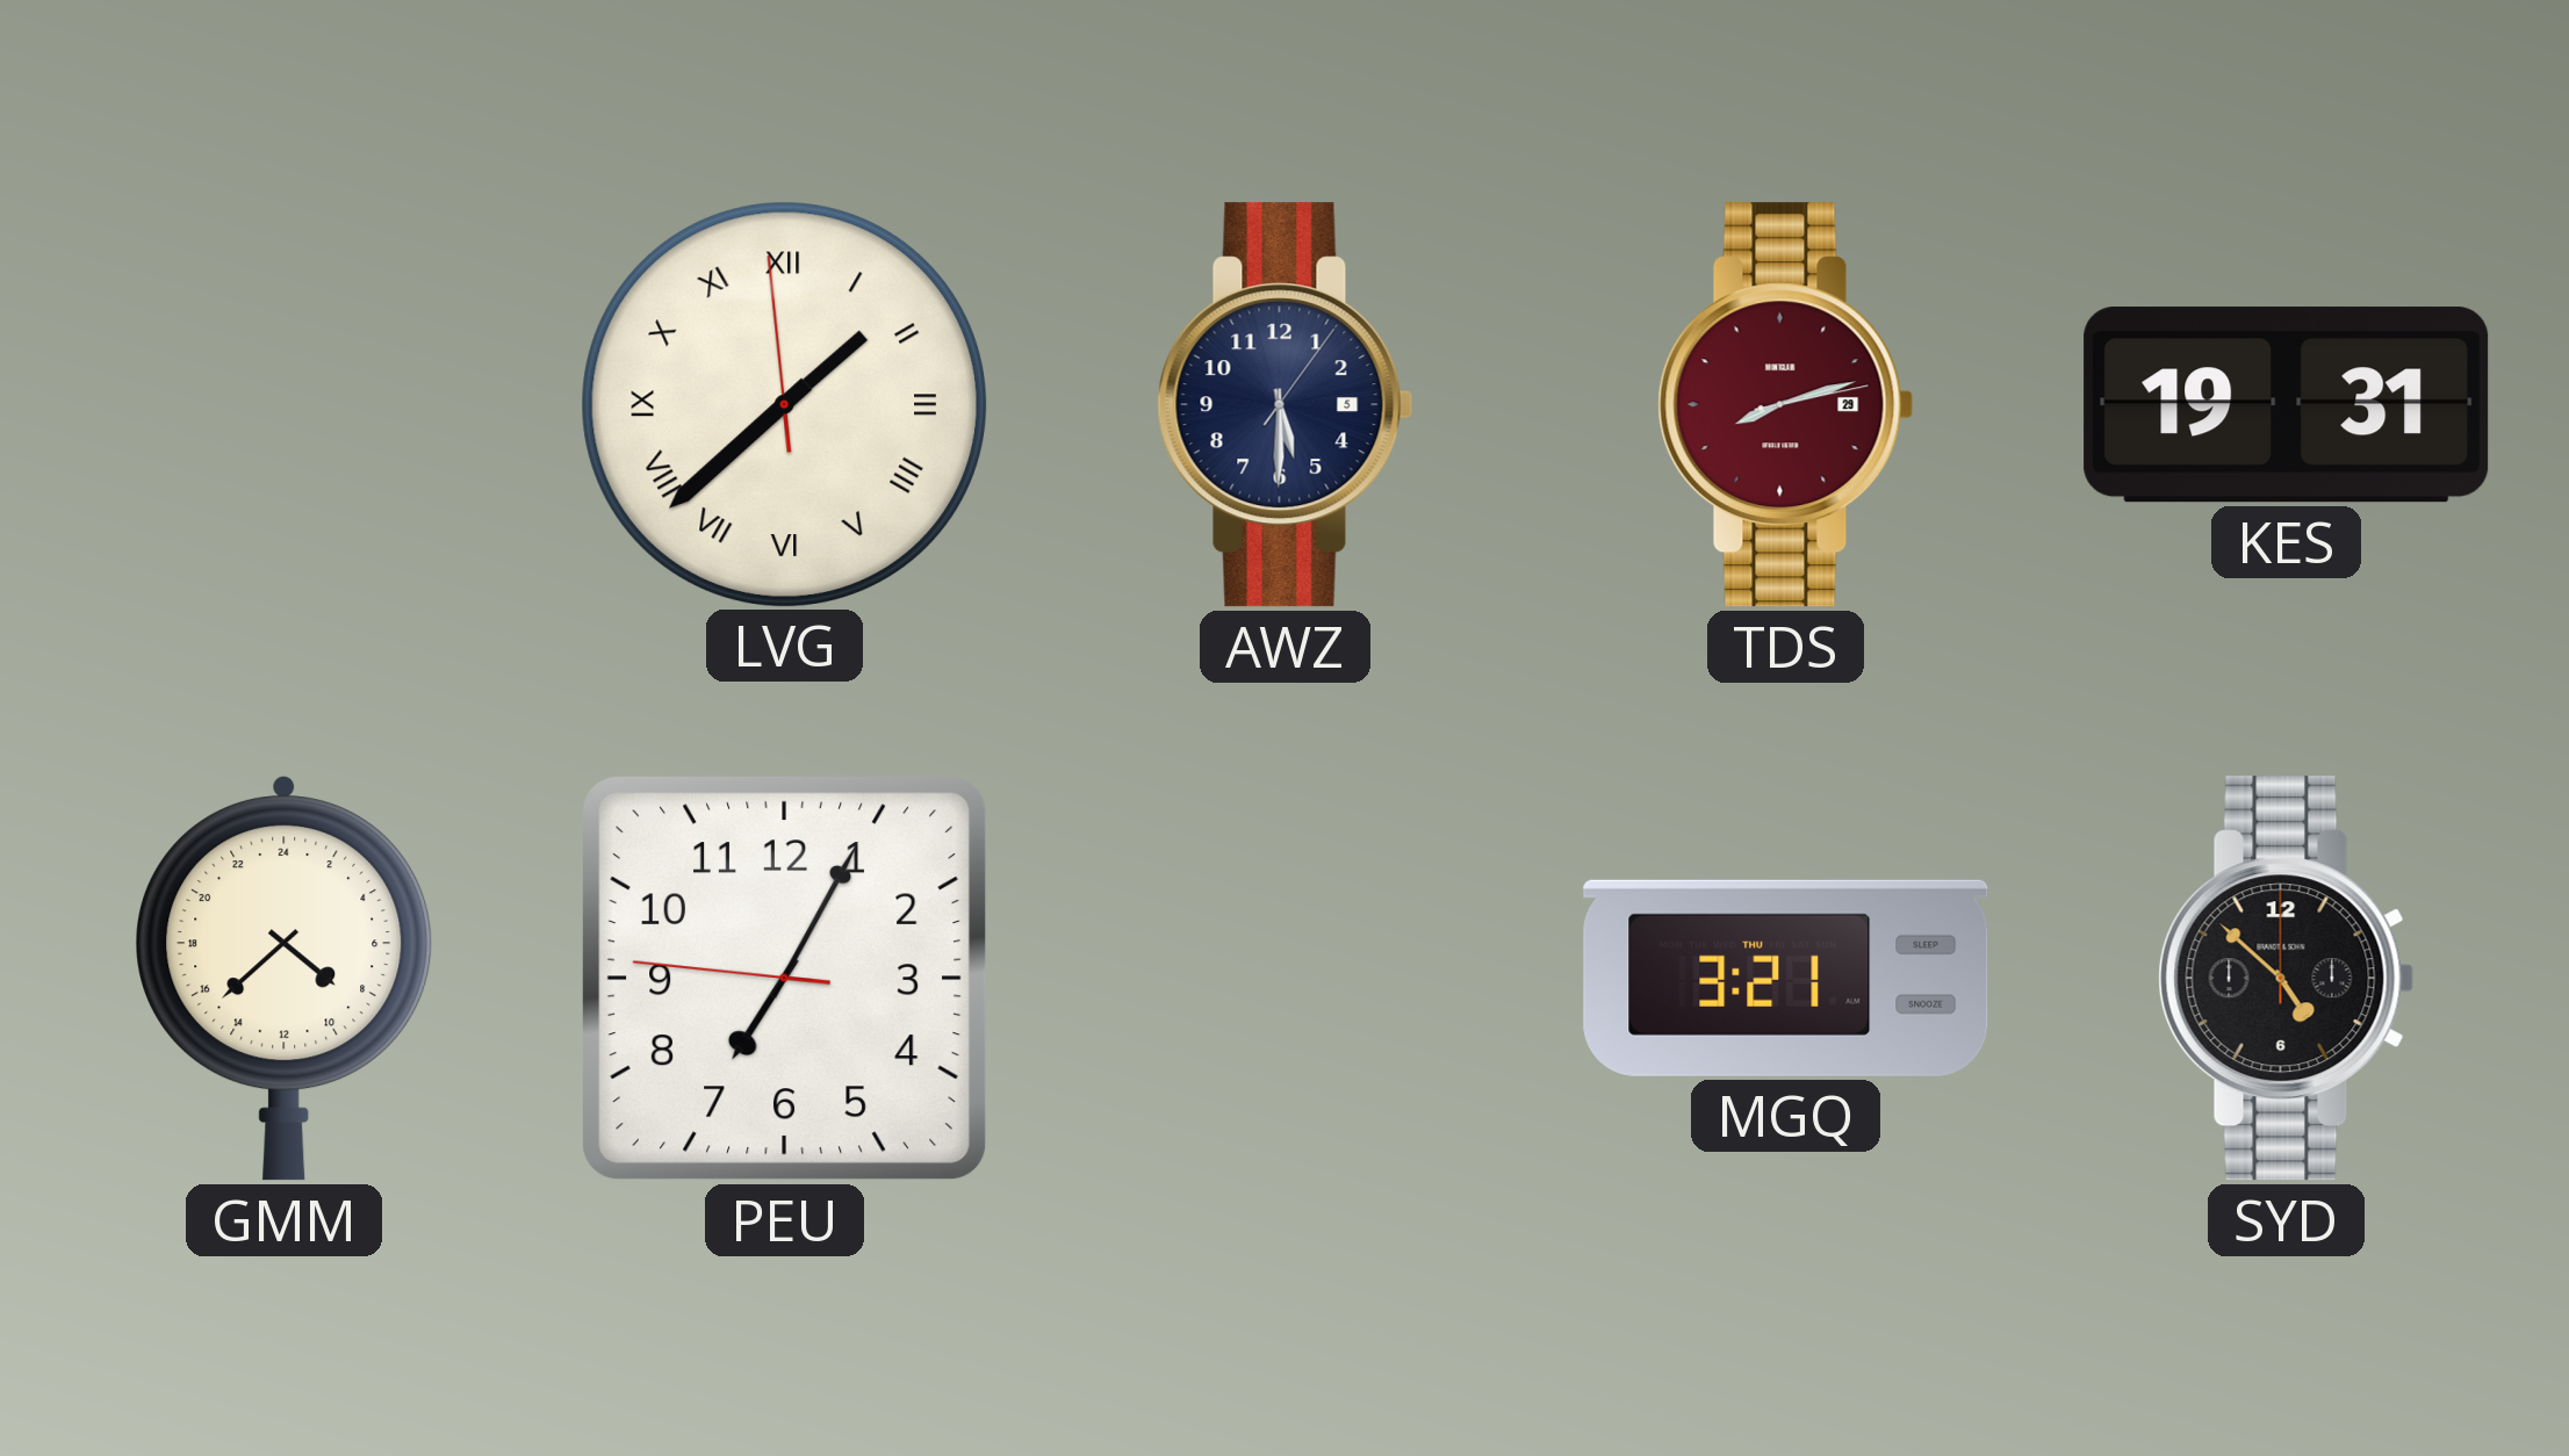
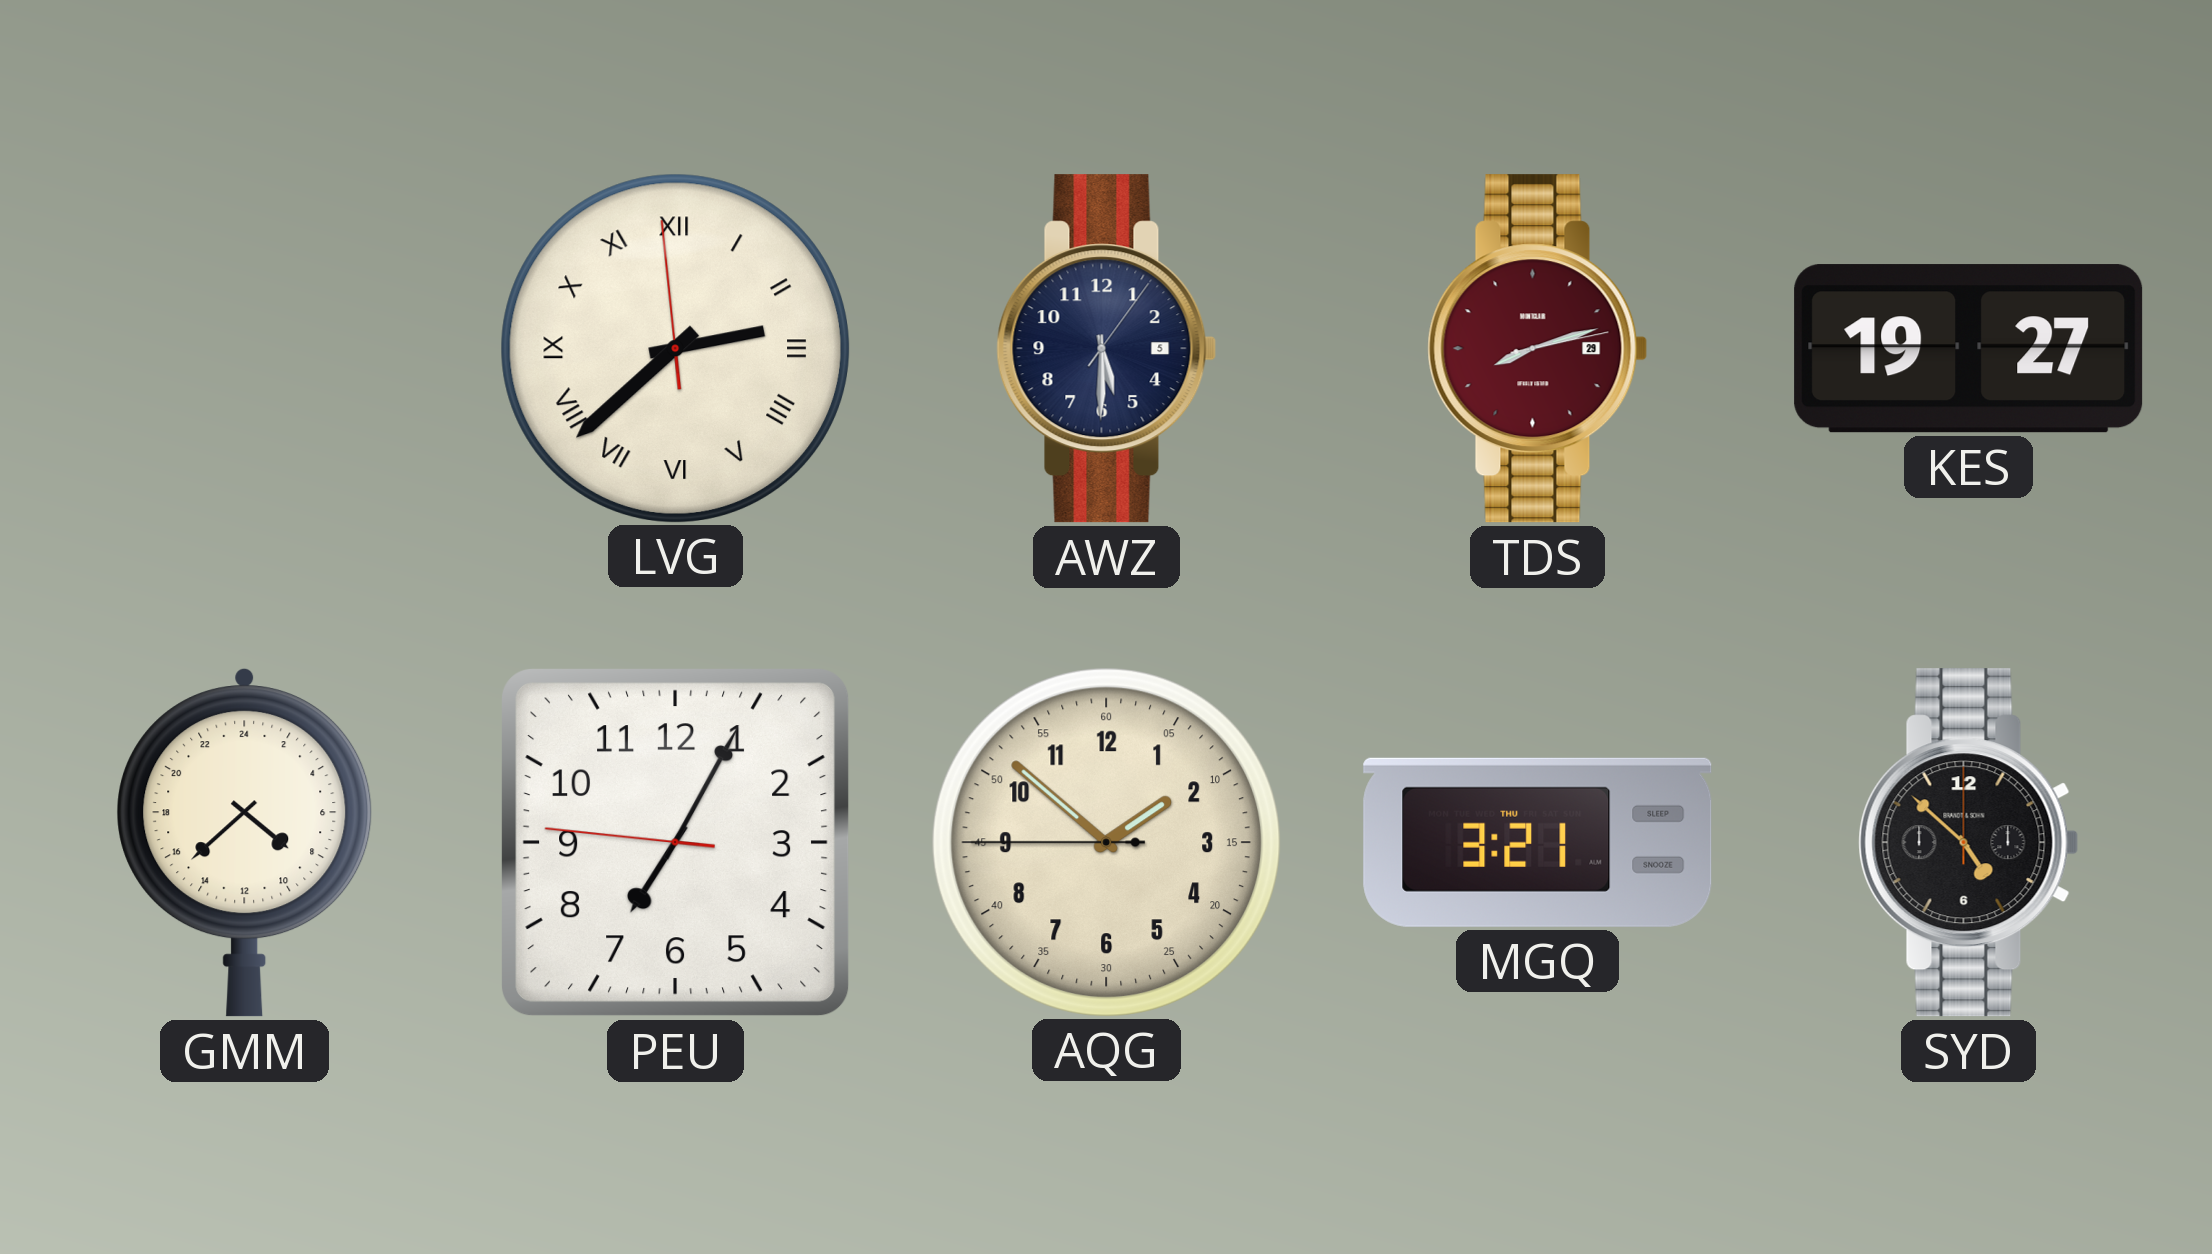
LVG: 1:37 -> 2:37 (675, 348)
KES: 19:31 -> 19:27 (1969, 349)
AQG: none -> 1:51 (1106, 842)
